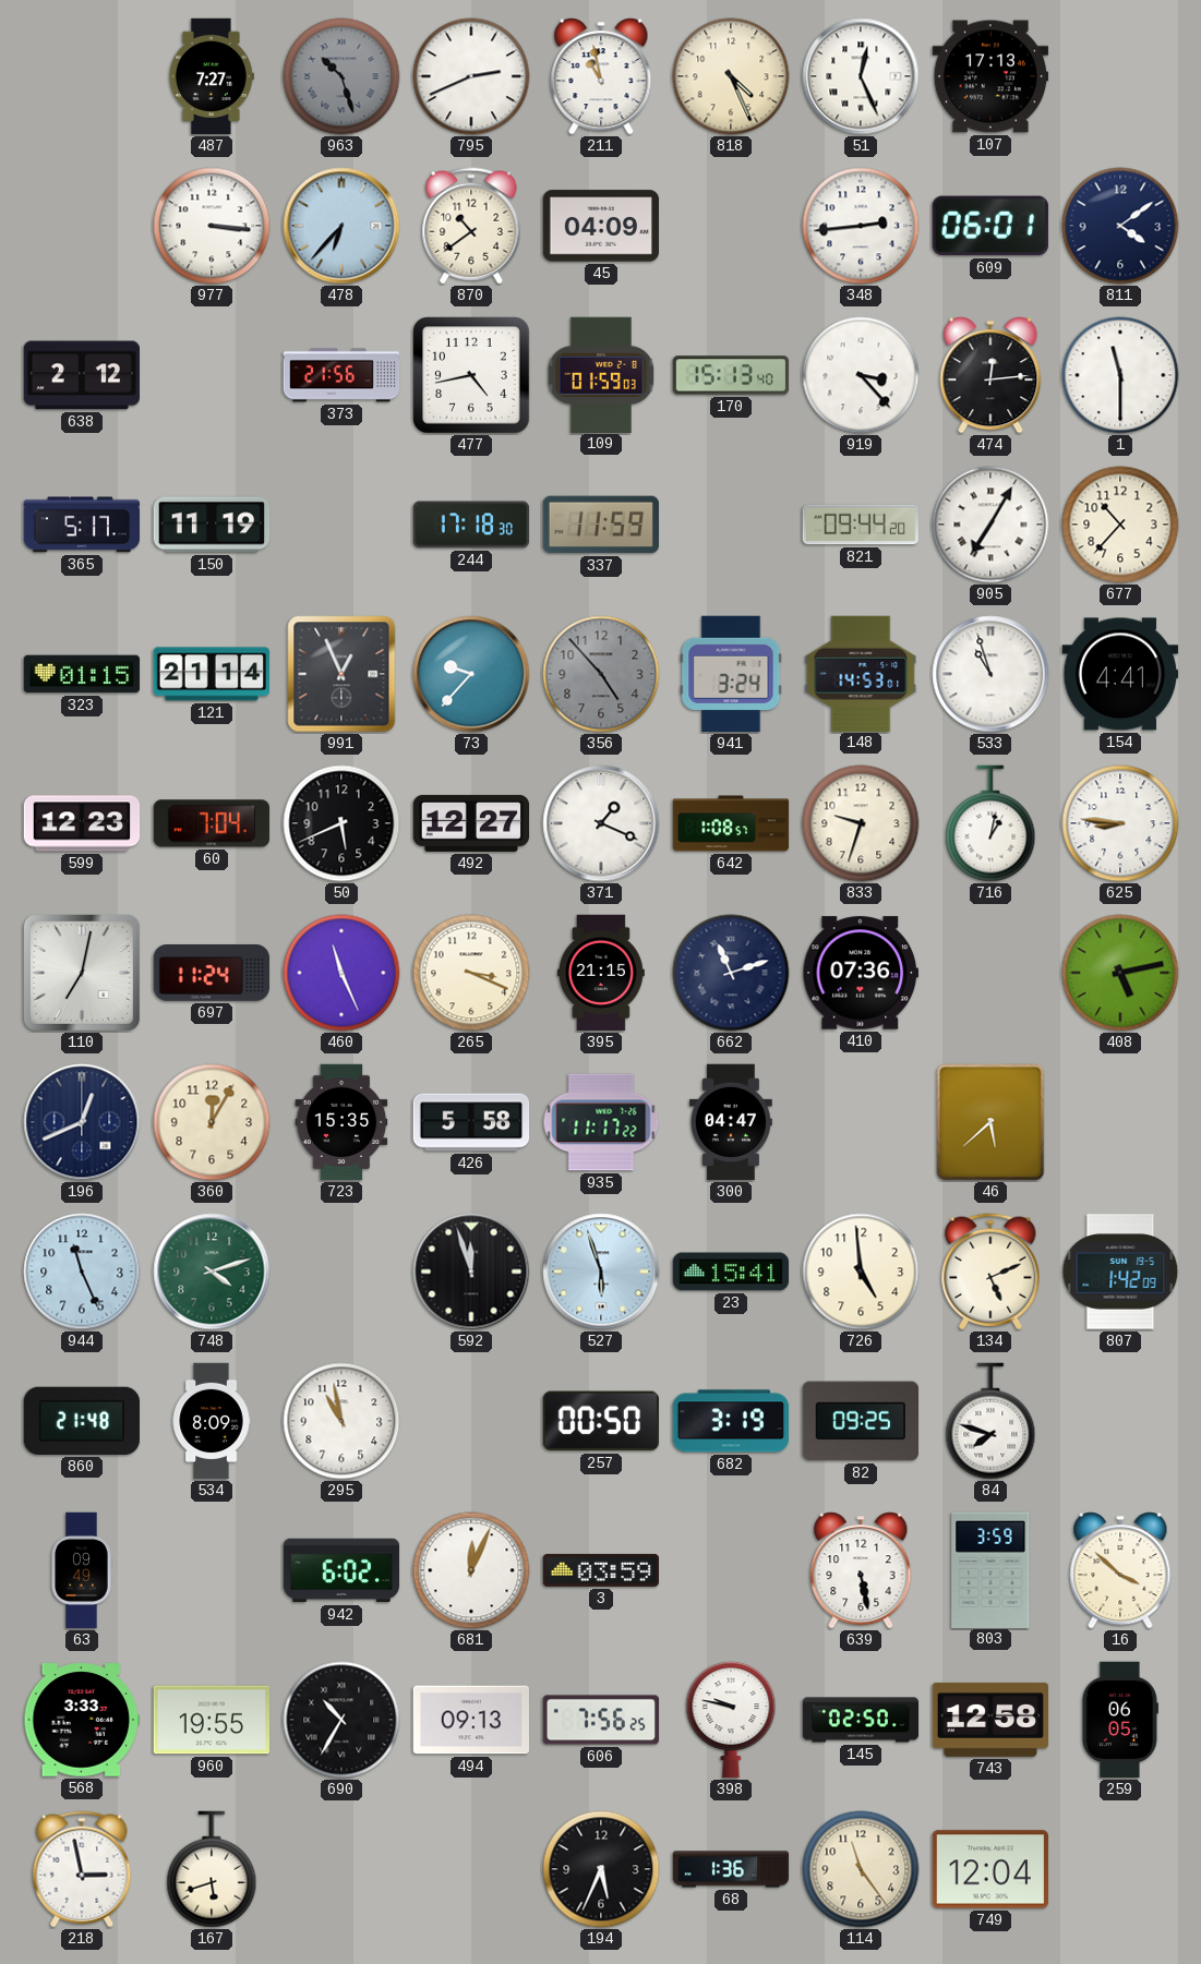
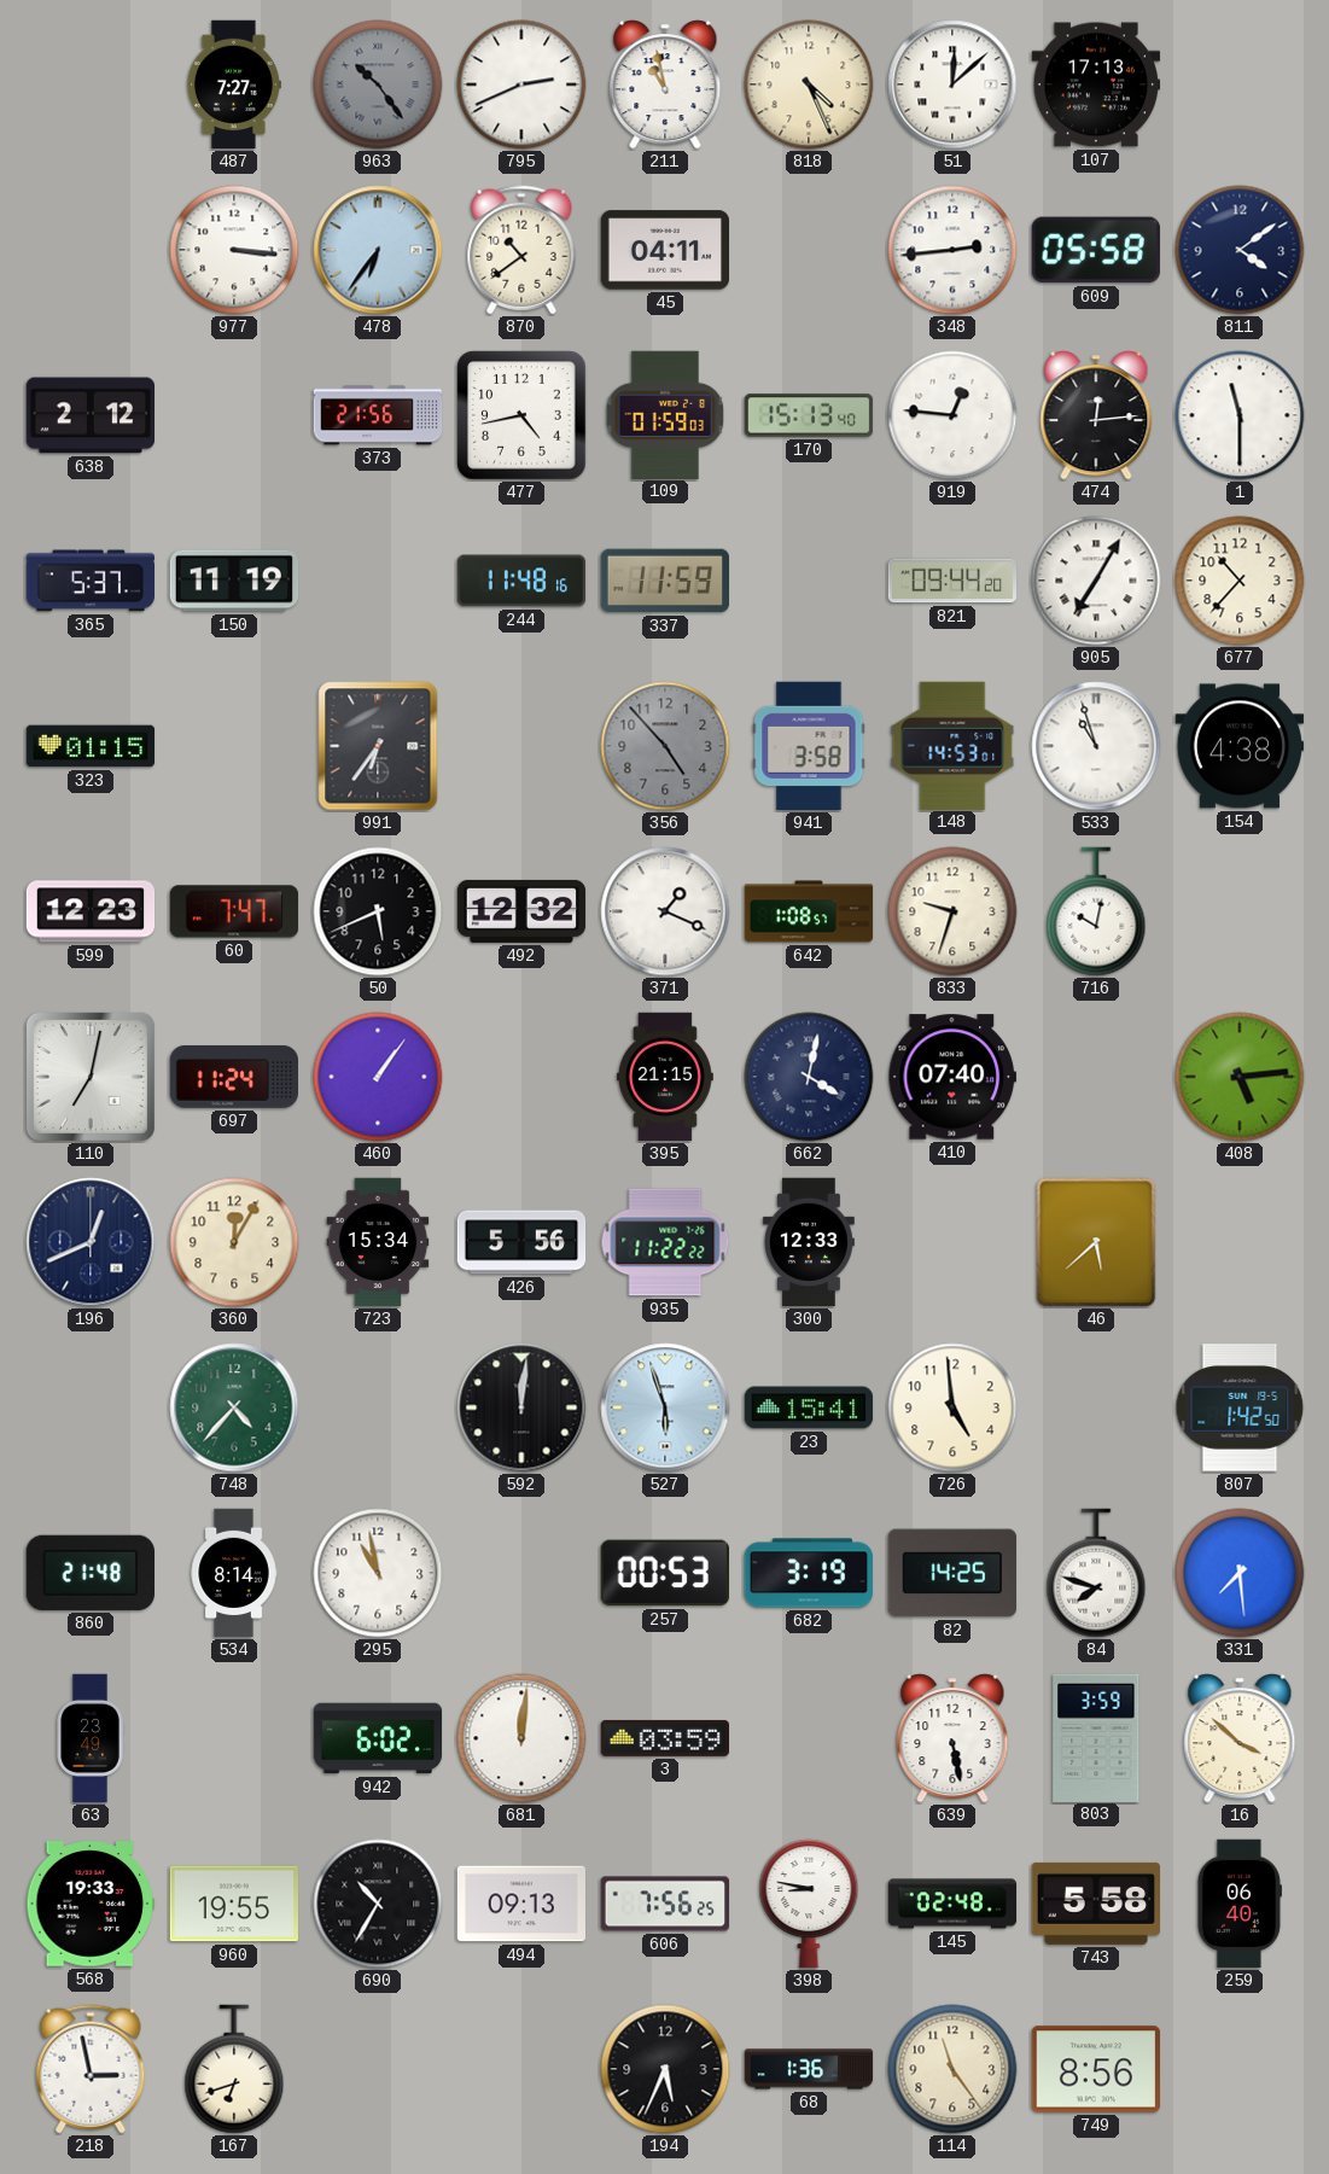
963: 10:27 -> 10:24 (378, 84)
51: 12:26 -> 12:08 (952, 84)
478: 6:37 -> 6:36 (378, 250)
45: 04:09 -> 04:11 (664, 250)
609: 06:01 -> 05:58 (1096, 250)
919: 3:23 -> 12:46 (952, 415)
365: 5:17 -> 5:37 (89, 581)
244: 17:18 -> 11:48 (521, 581)
121: 21:14 -> none (212, 674)
991: 12:56 -> 6:36 (378, 746)
73: 9:37 -> none (471, 674)
941: 3:24 -> 3:58 (809, 746)
154: 4:41 -> 4:38 (1240, 746)
60: 7:04 -> 7:47 (234, 911)
492: 12:27 -> 12:32 (521, 911)
716: 1:02 -> 10:02 (1096, 911)
625: 8:46 -> none (1120, 823)
460: 11:26 -> 1:06 (378, 1077)
265: 3:19 -> none (471, 973)
662: 11:12 -> 4:02 (809, 1077)
410: 07:36 -> 07:40 (951, 1077)
408: 5:13 -> 5:14 (1240, 1077)
723: 15:35 -> 15:34 (378, 1242)
426: 5:58 -> 5:56 (521, 1242)
935: 11:17 -> 11:22 (665, 1242)
300: 04:47 -> 12:33 (809, 1242)
944: 11:26 -> none (82, 1272)
748: 4:12 -> 4:37 (234, 1407)
592: 11:57 -> 12:01 (521, 1407)
134: 5:11 -> none (990, 1272)
807: 1:42:09 -> 1:42:50 (1240, 1407)
534: 8:09 -> 8:14 (234, 1573)
257: 00:50 -> 00:53 (664, 1573)
82: 09:25 -> 14:25 (951, 1573)
331: none -> 7:29 (1240, 1573)
63: 09:49 -> 23:49 (91, 1738)
681: 12:04 -> 12:01 (521, 1738)
568: 3:33 -> 19:33 (91, 1904)
398: 9:47 -> 8:47 (809, 1904)
145: 02:50 -> 02:48 (952, 1904)
743: 12:58 -> 5:58 (1095, 1904)
259: 06:05 -> 06:40 (1240, 1904)
167: 5:42 -> 6:42 (234, 2069)
749: 12:04 -> 8:56 (1095, 2069)
